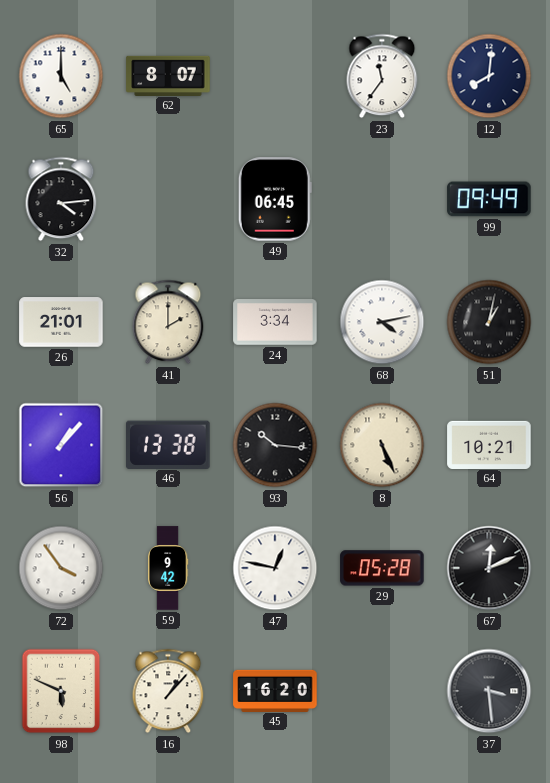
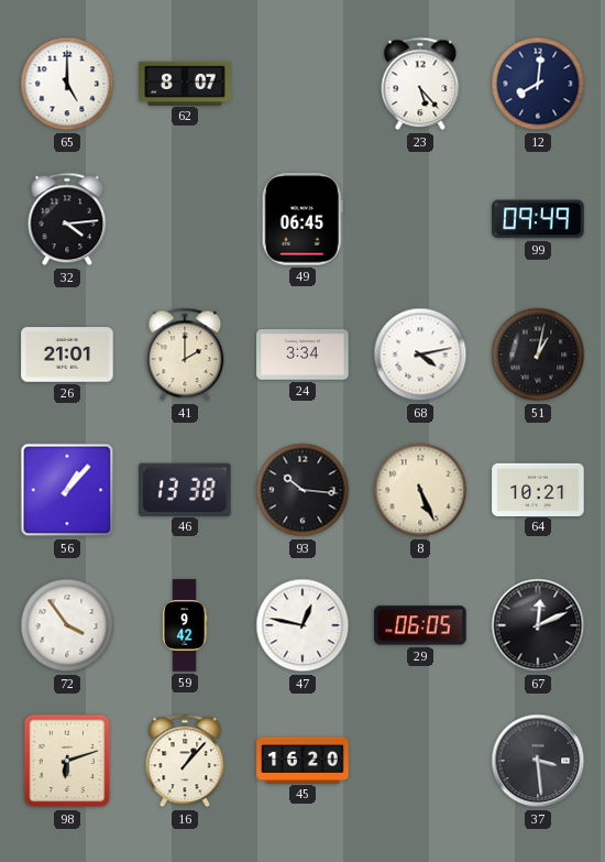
23: 11:36 -> 5:23 (420, 84)
29: 05:28 -> 06:05 (420, 625)
98: 5:49 -> 6:12 (67, 761)
